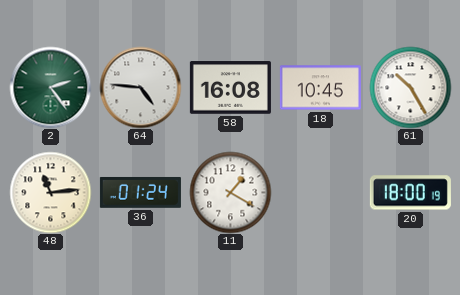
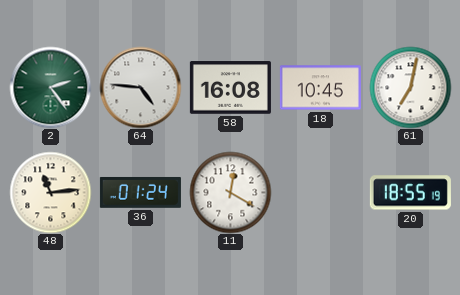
61: 10:25 -> 7:02 (410, 87)
11: 1:20 -> 12:20 (230, 192)
20: 18:00 -> 18:55 (410, 193)
